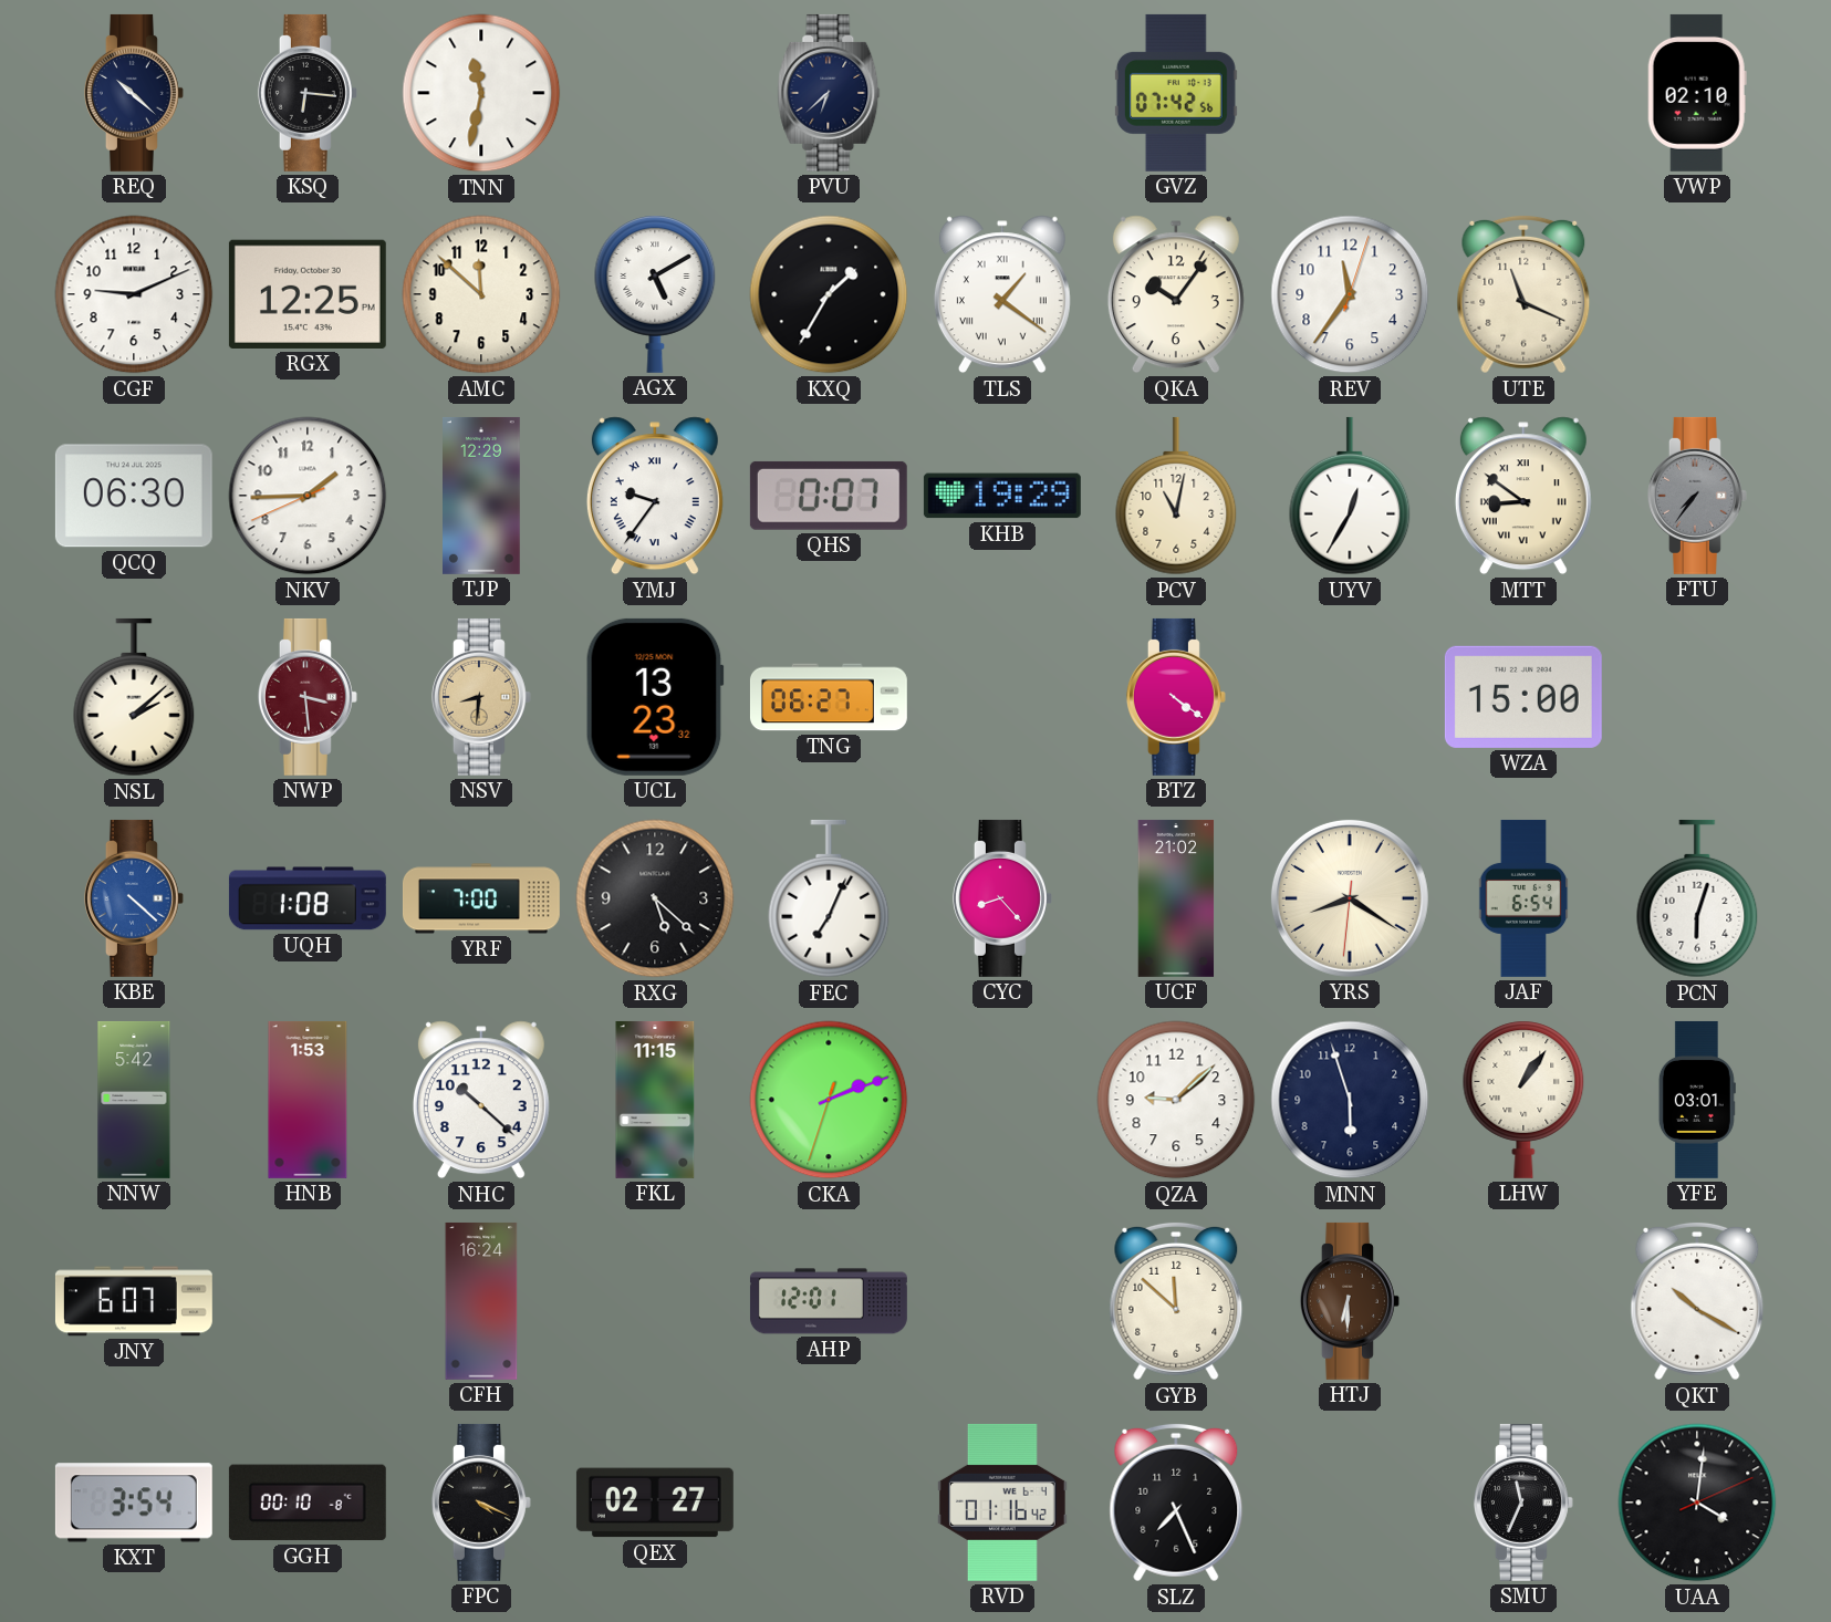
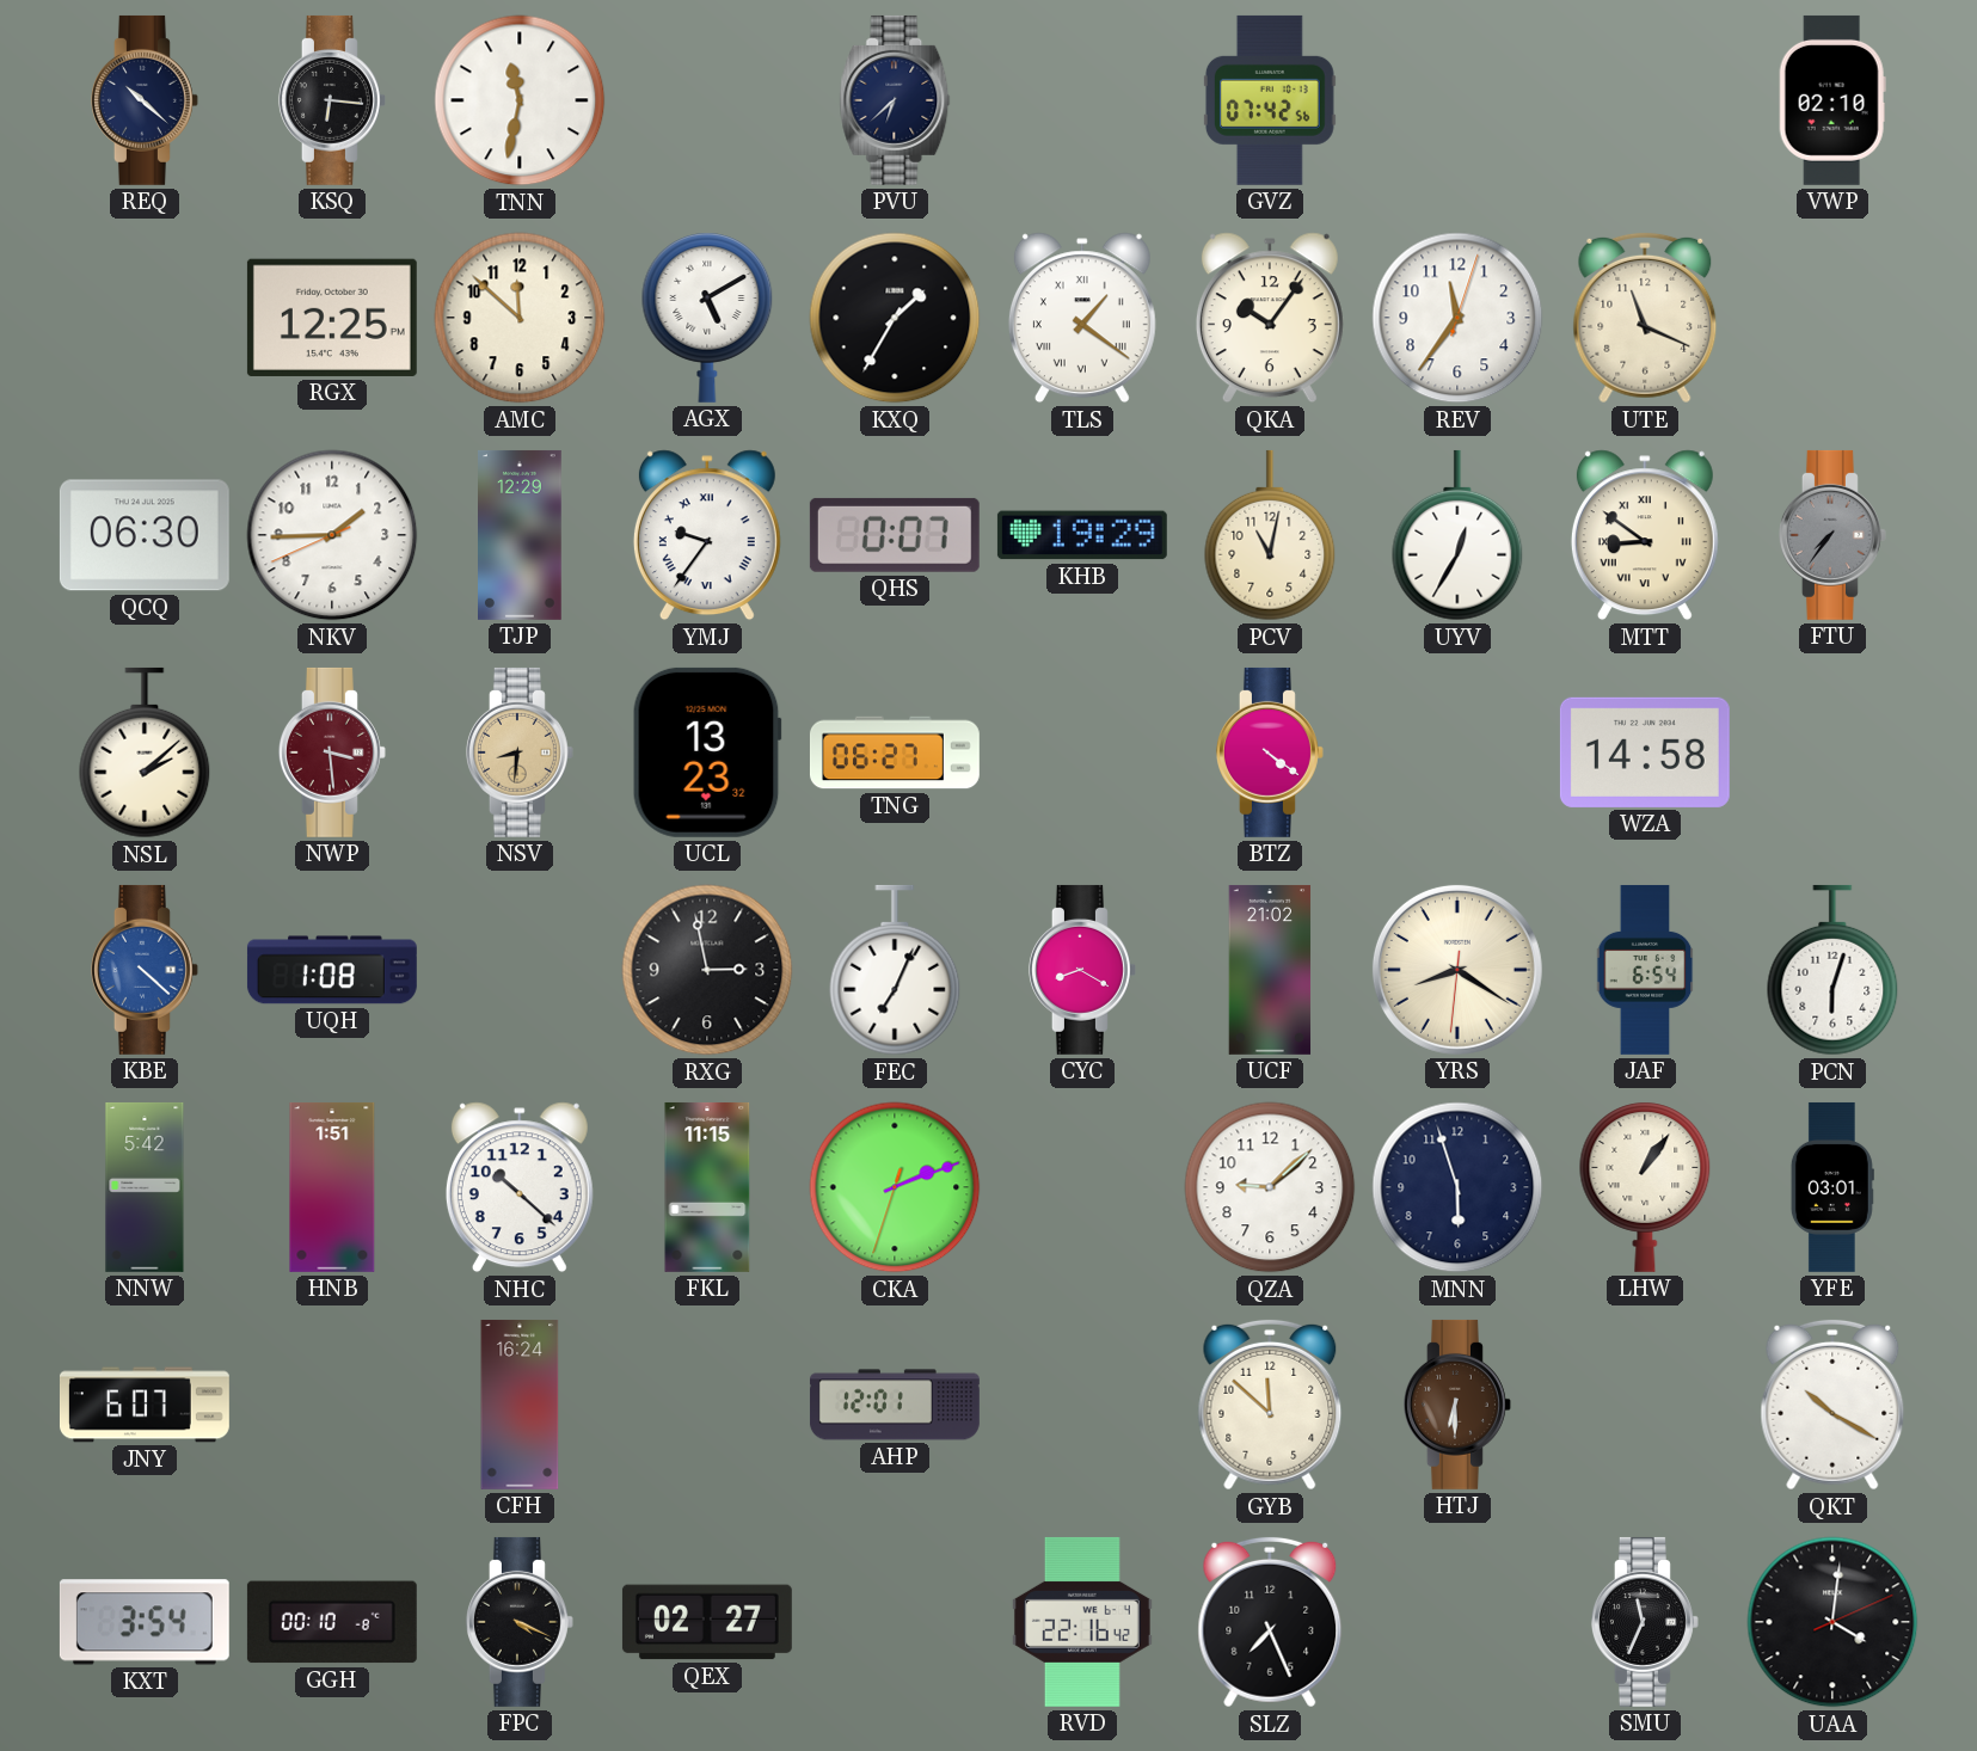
CGF: 9:11 -> none (134, 294)
WZA: 15:00 -> 14:58 (1645, 752)
YRF: 7:00 -> none (481, 898)
RXG: 5:22 -> 2:58 (707, 970)
CYC: 8:23 -> 8:20 (1082, 970)
HNB: 1:53 -> 1:51 (332, 1187)
RVD: 01:16 -> 22:16 (1082, 1622)
